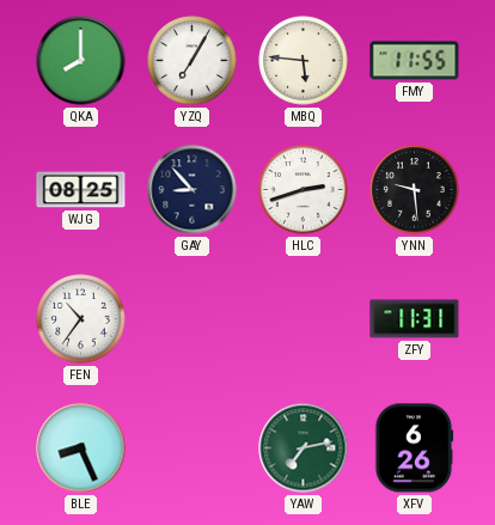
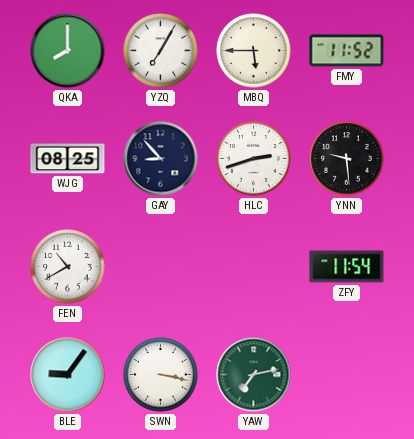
MBQ: 5:46 -> 5:45 (254, 51)
FMY: 11:55 -> 11:52 (347, 51)
FEN: 10:36 -> 10:40 (68, 267)
ZFY: 11:31 -> 11:54 (347, 267)
BLE: 8:26 -> 9:06 (68, 375)
SWN: none -> 3:17 (161, 375)
XFV: 6:26 -> none (414, 448)
